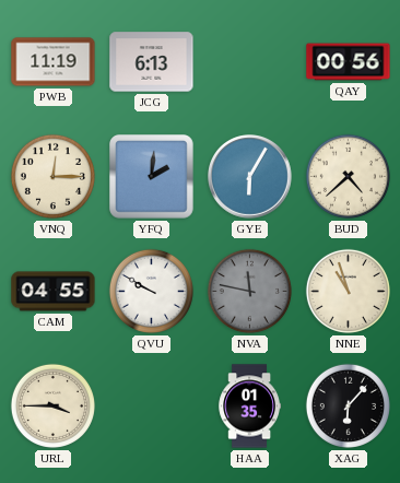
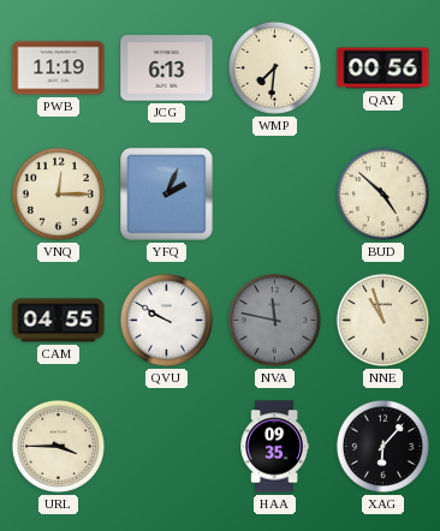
WMP: none -> 7:31 (274, 67)
YFQ: 2:01 -> 2:04 (167, 195)
GYE: 6:05 -> none (250, 177)
BUD: 4:38 -> 4:52 (382, 193)
HAA: 01:35 -> 09:35 (274, 447)
